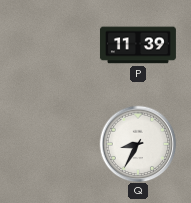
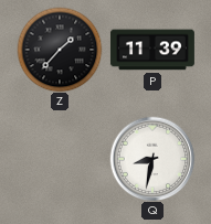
Z: none -> 1:37 (60, 50)
Q: 8:35 -> 8:32 (152, 159)
